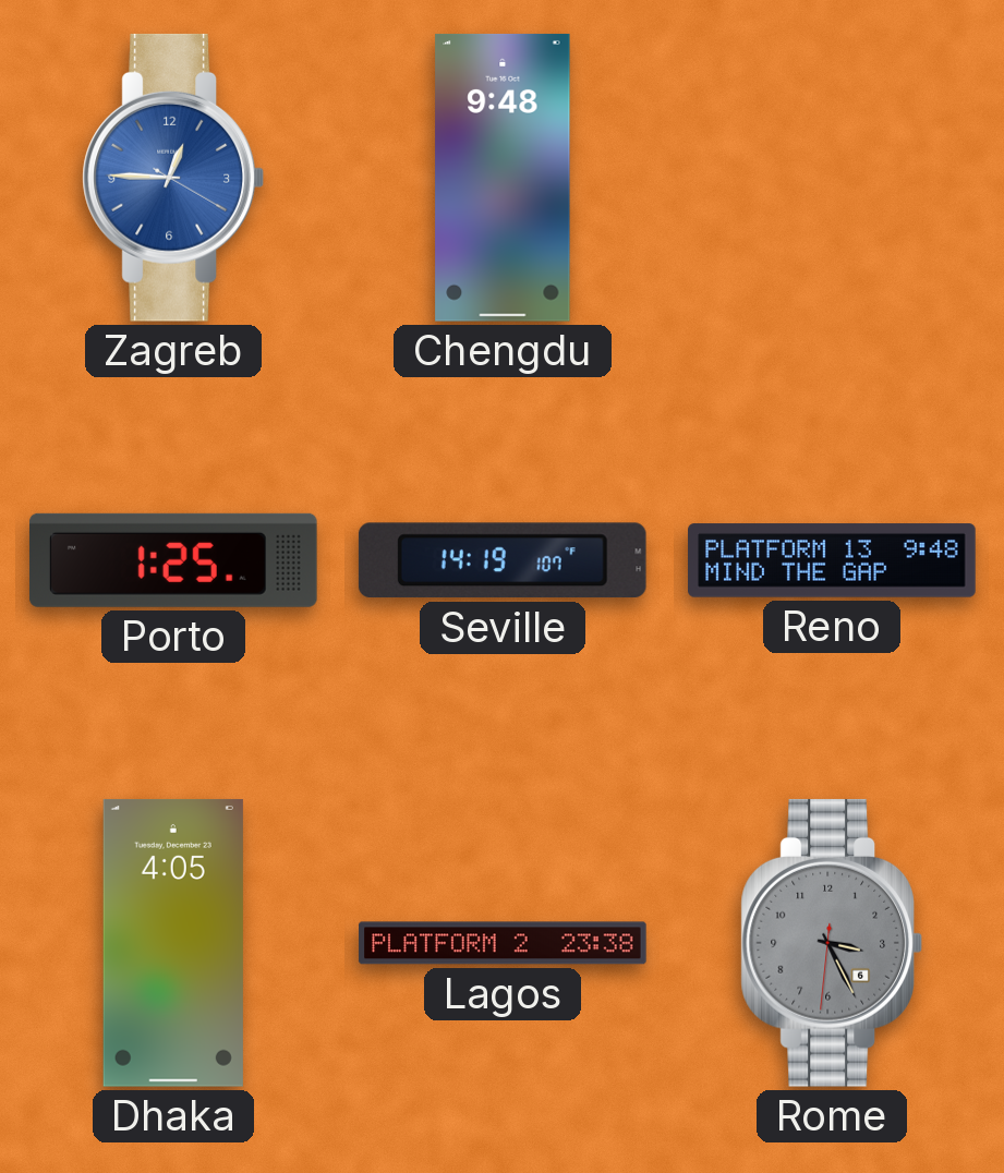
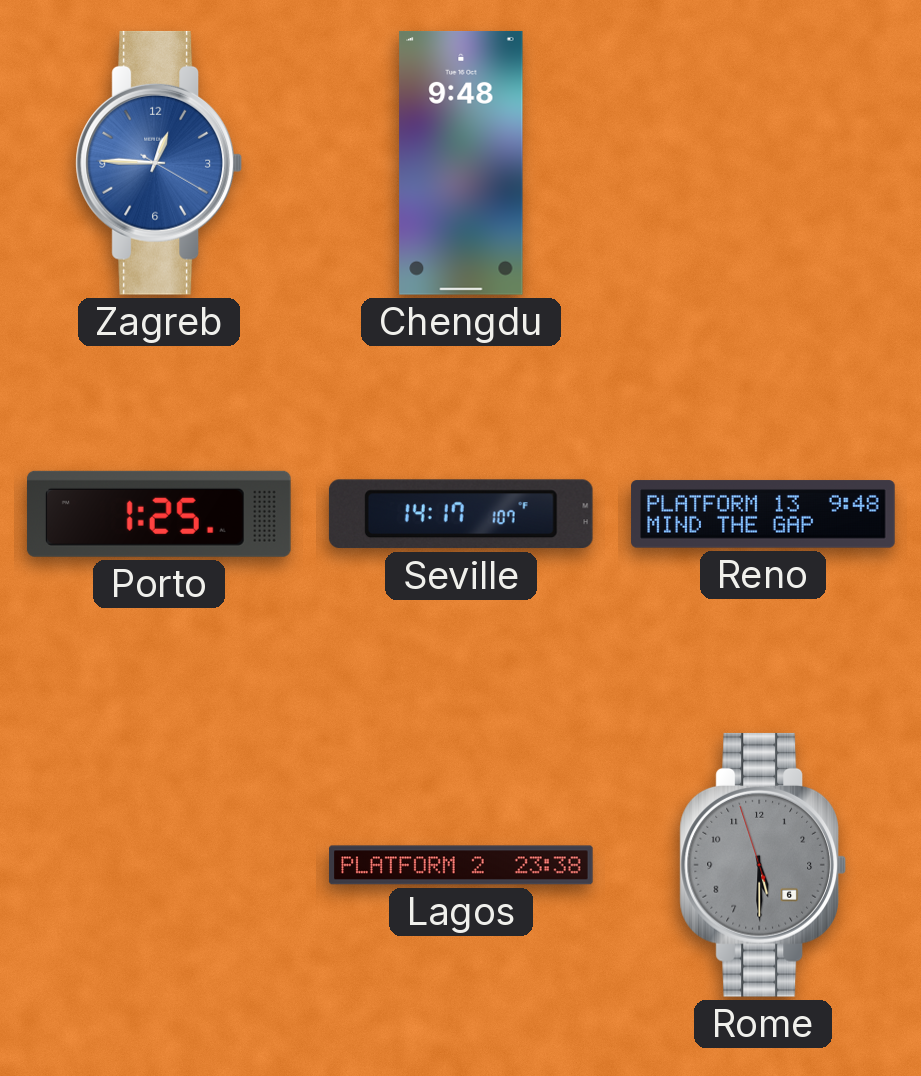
Seville: 14:19 -> 14:17 (461, 514)
Dhaka: 4:05 -> none (173, 943)
Rome: 3:25 -> 5:29 (762, 865)
